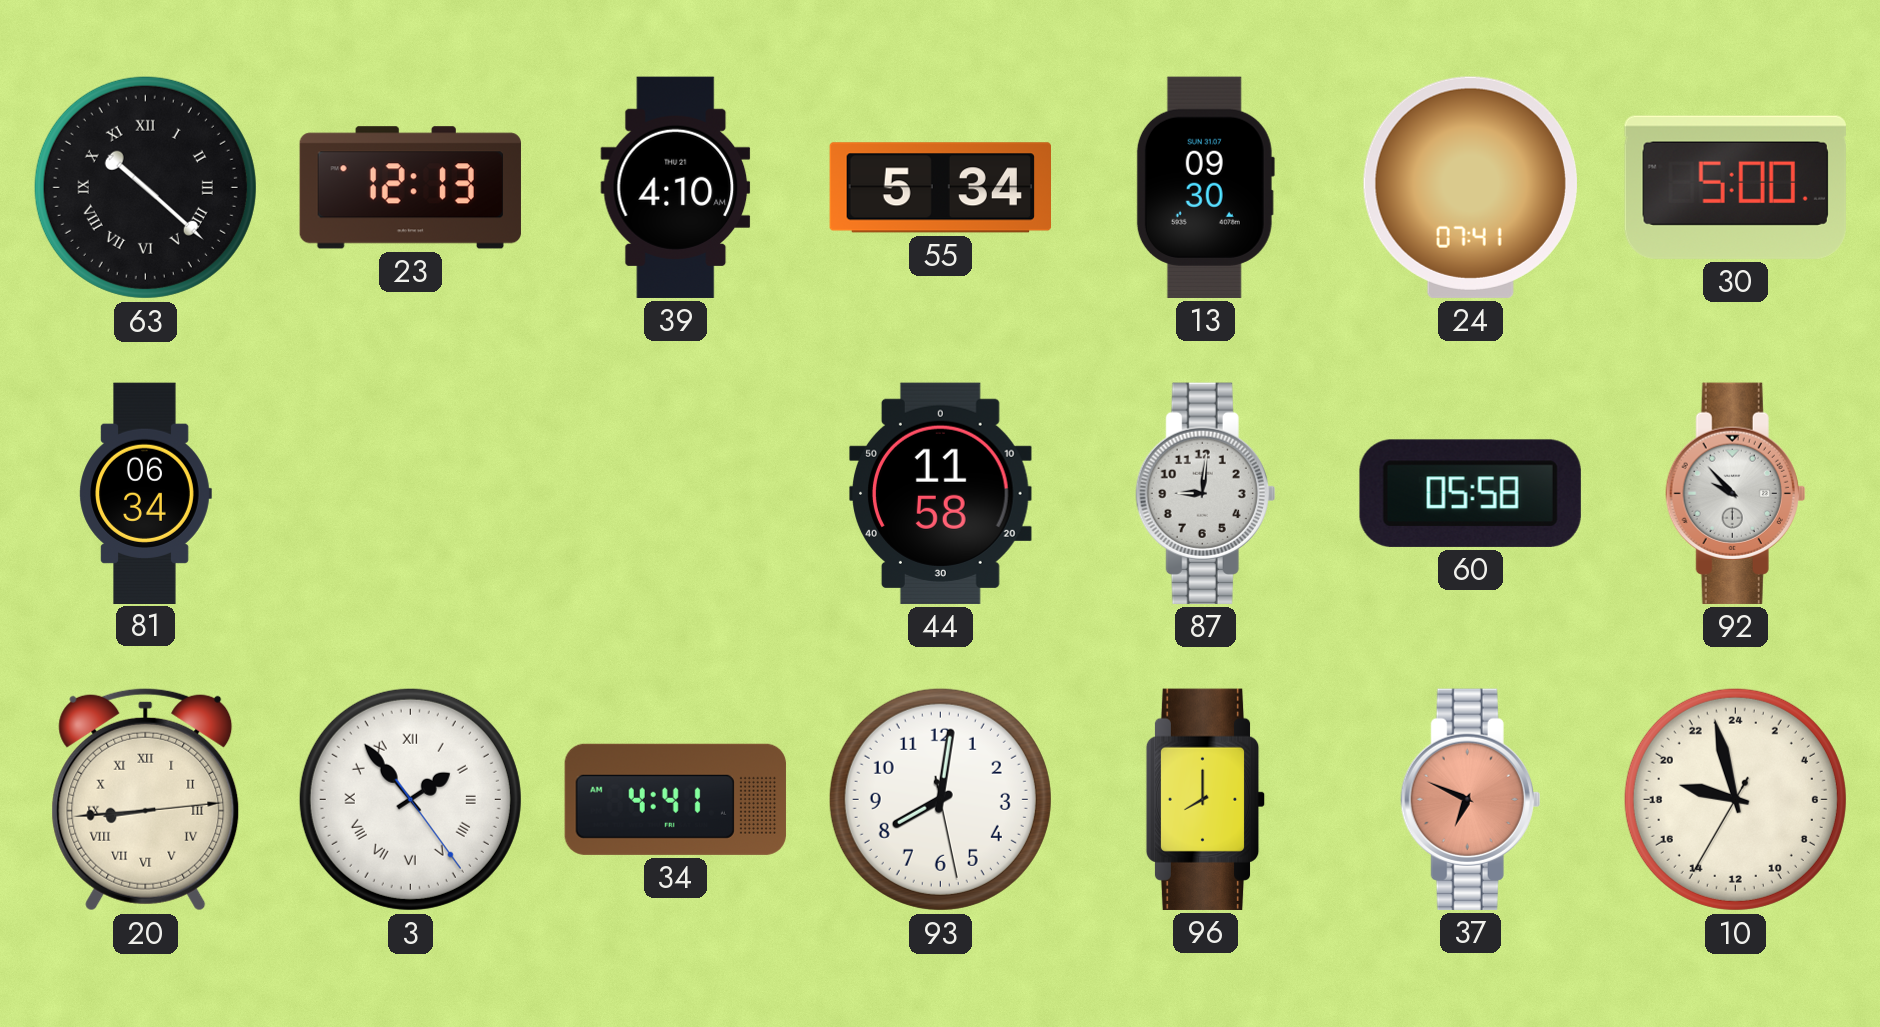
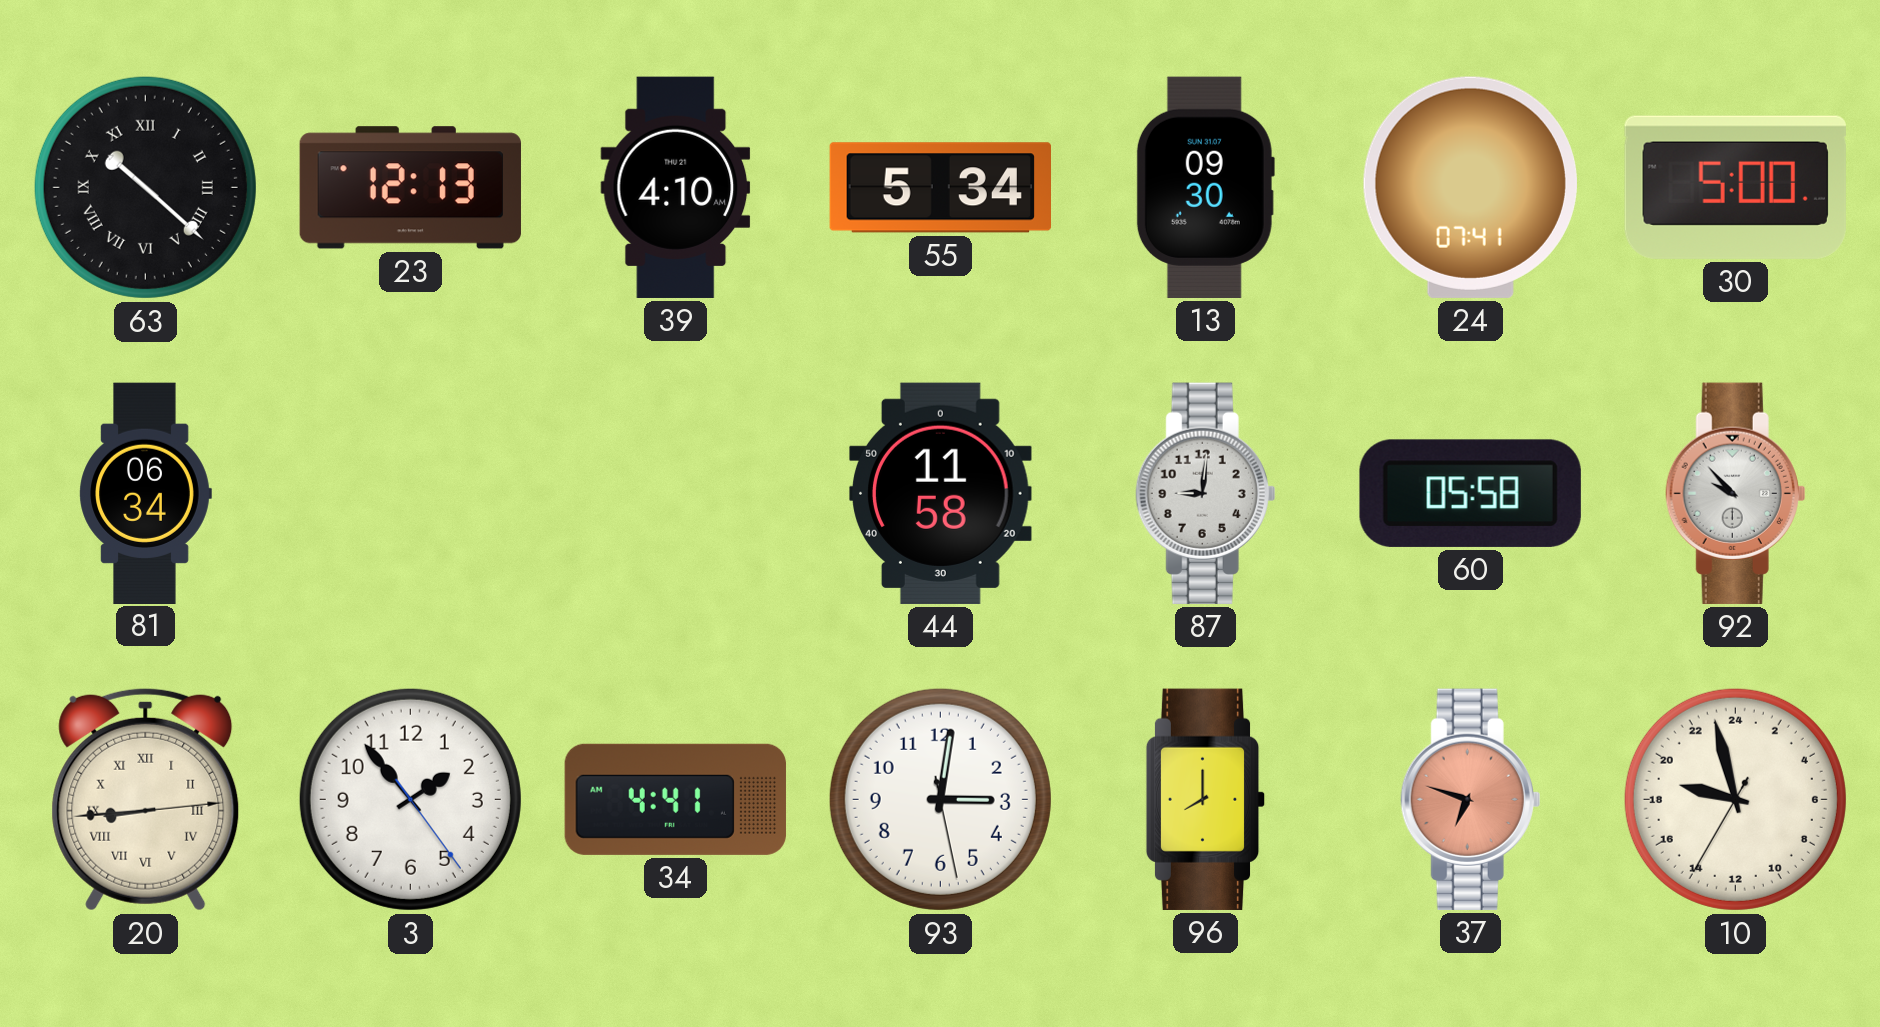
3 numerals: Roman -> Arabic (410, 799)
93: 8:01 -> 3:01 (940, 799)
37: 6:49 -> 6:48 (1471, 799)
